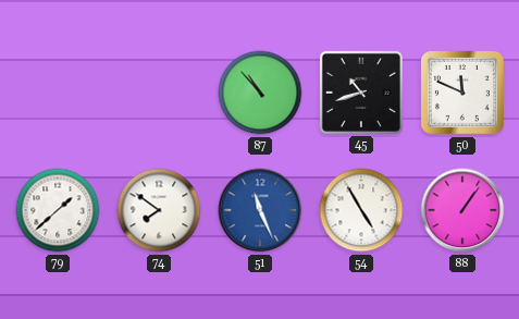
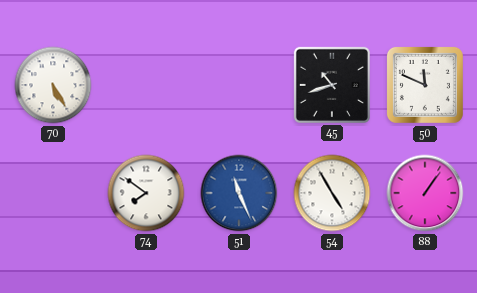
70: none -> 5:25 (53, 85)
87: 10:53 -> none (260, 93)
79: 1:38 -> none (58, 210)
